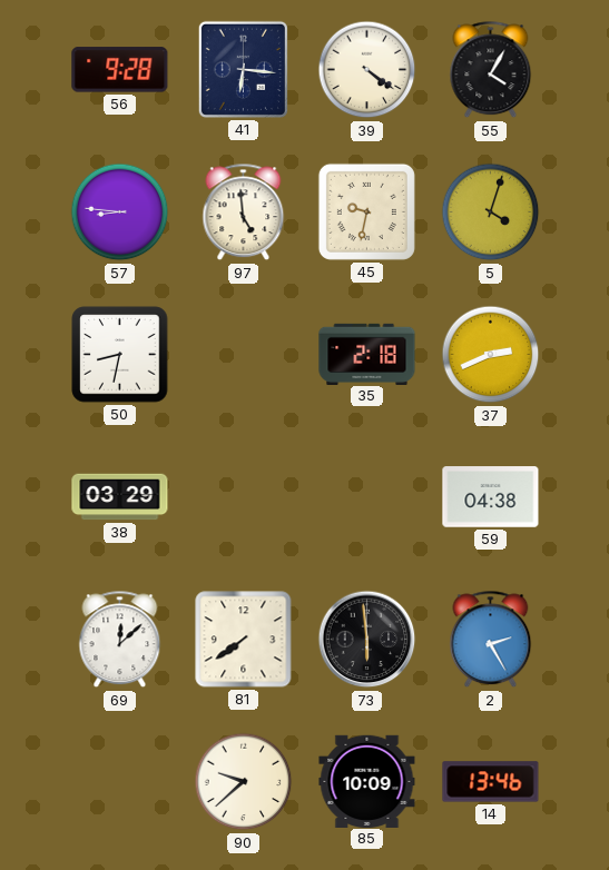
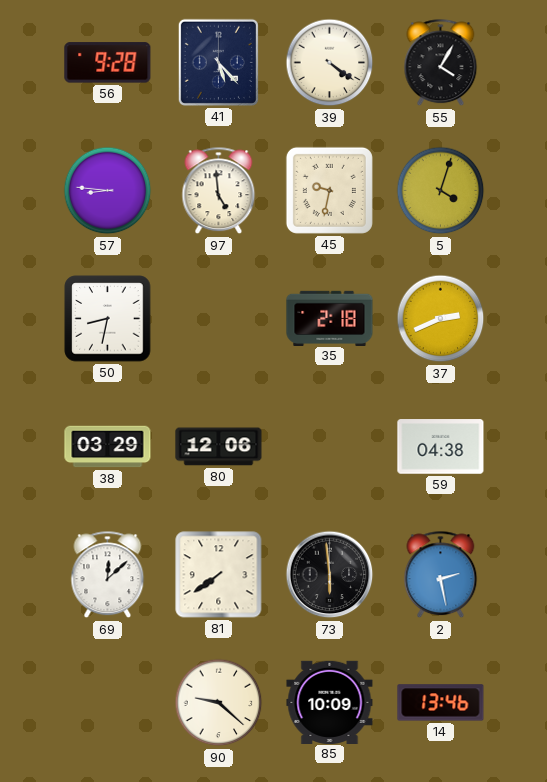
41: 6:16 -> 5:23 (218, 62)
80: none -> 12:06 (219, 447)
2: 2:25 -> 2:28 (441, 575)
90: 9:38 -> 9:22 (219, 703)
